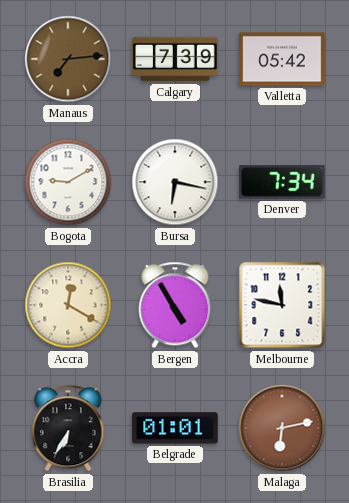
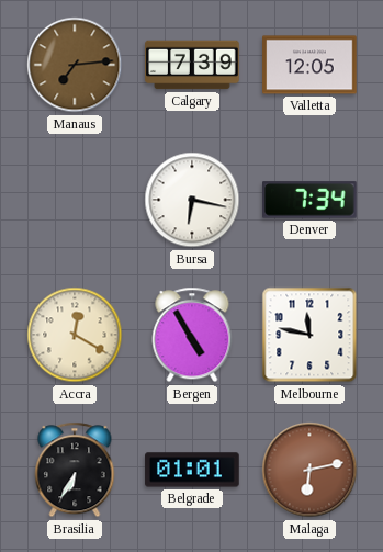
Valletta: 05:42 -> 12:05 (309, 65)
Bogota: 9:10 -> none (68, 182)
